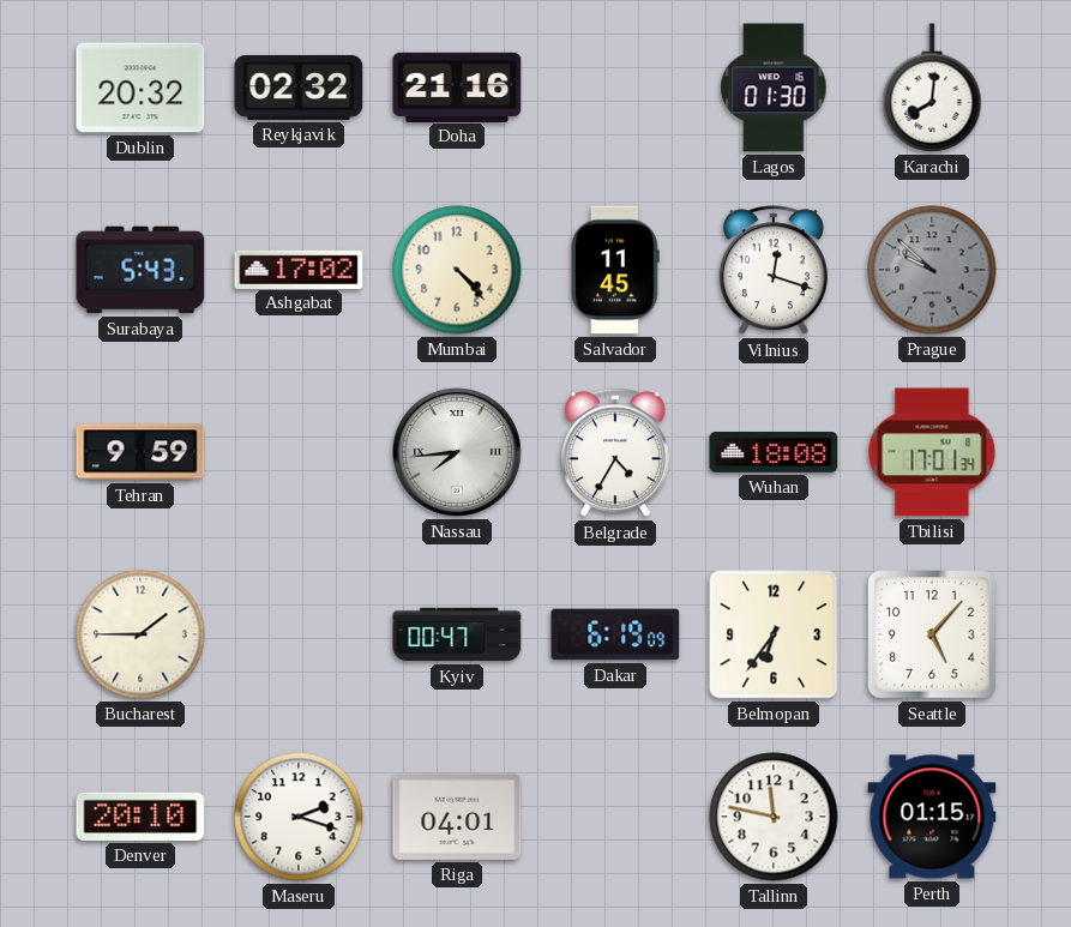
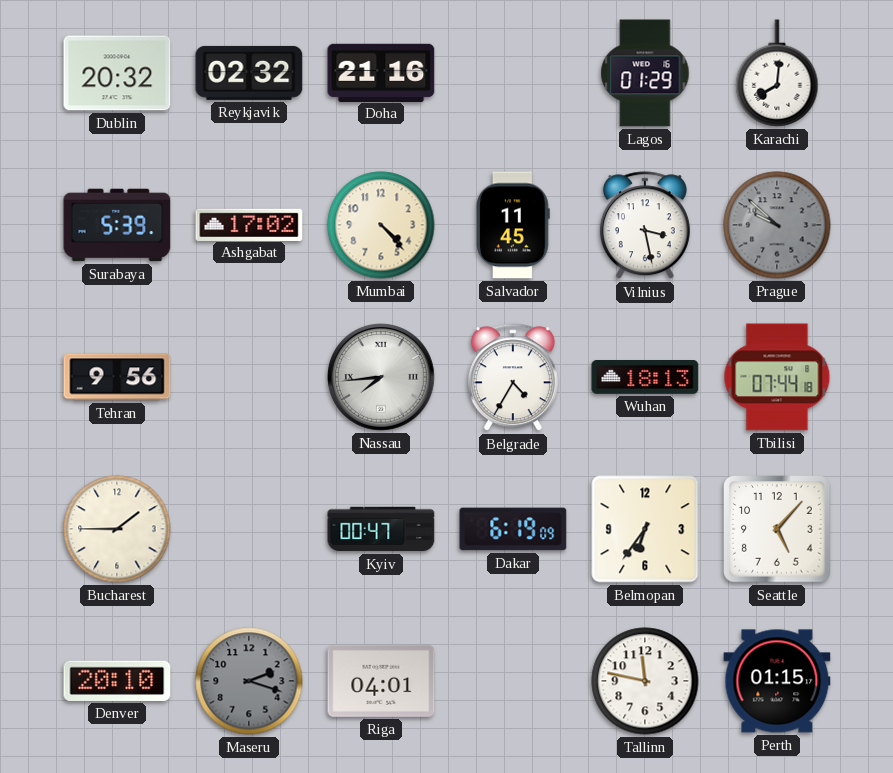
Lagos: 01:30 -> 01:29 (645, 73)
Surabaya: 5:43 -> 5:39 (117, 225)
Vilnius: 12:18 -> 3:28 (645, 226)
Tehran: 9:59 -> 9:56 (117, 377)
Wuhan: 18:08 -> 18:13 (645, 378)
Tbilisi: 17:01 -> 07:44 (777, 377)
Maseru dial: white -> grey (249, 681)
